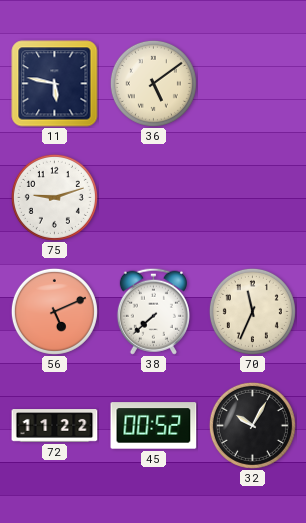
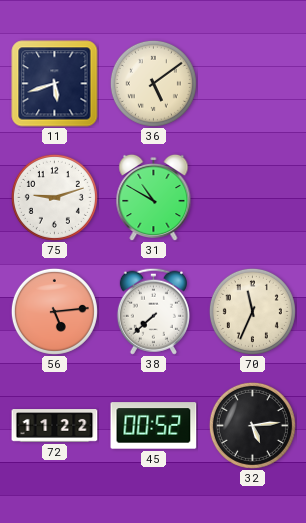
11: 5:47 -> 5:42 (55, 84)
31: none -> 10:50 (154, 197)
56: 5:11 -> 5:14 (54, 311)
32: 10:05 -> 5:14 (252, 425)
